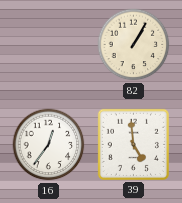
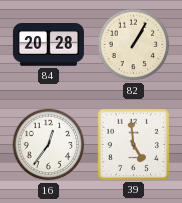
84: none -> 20:28 (48, 45)
